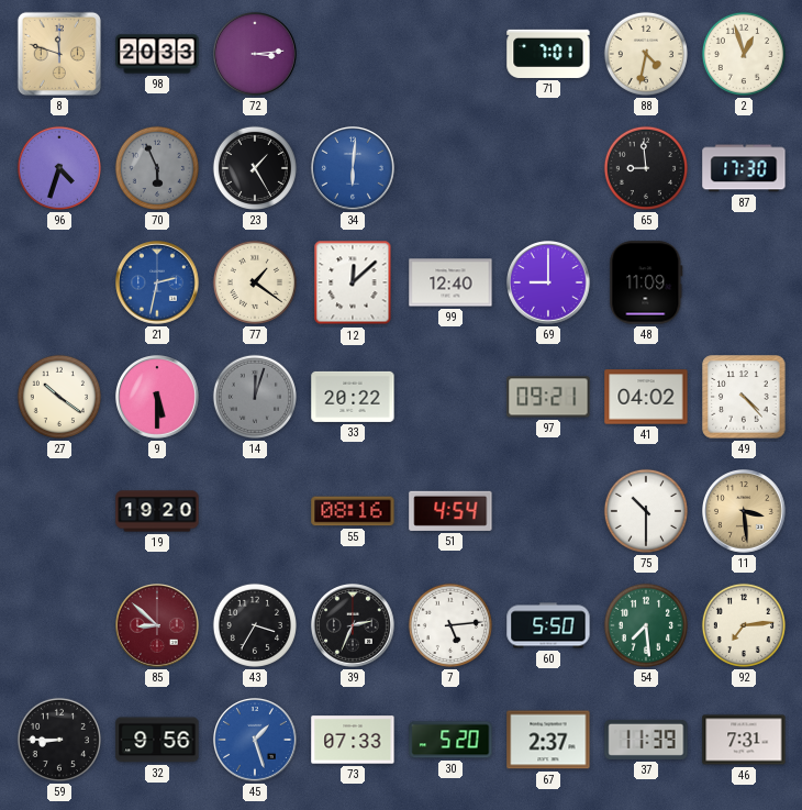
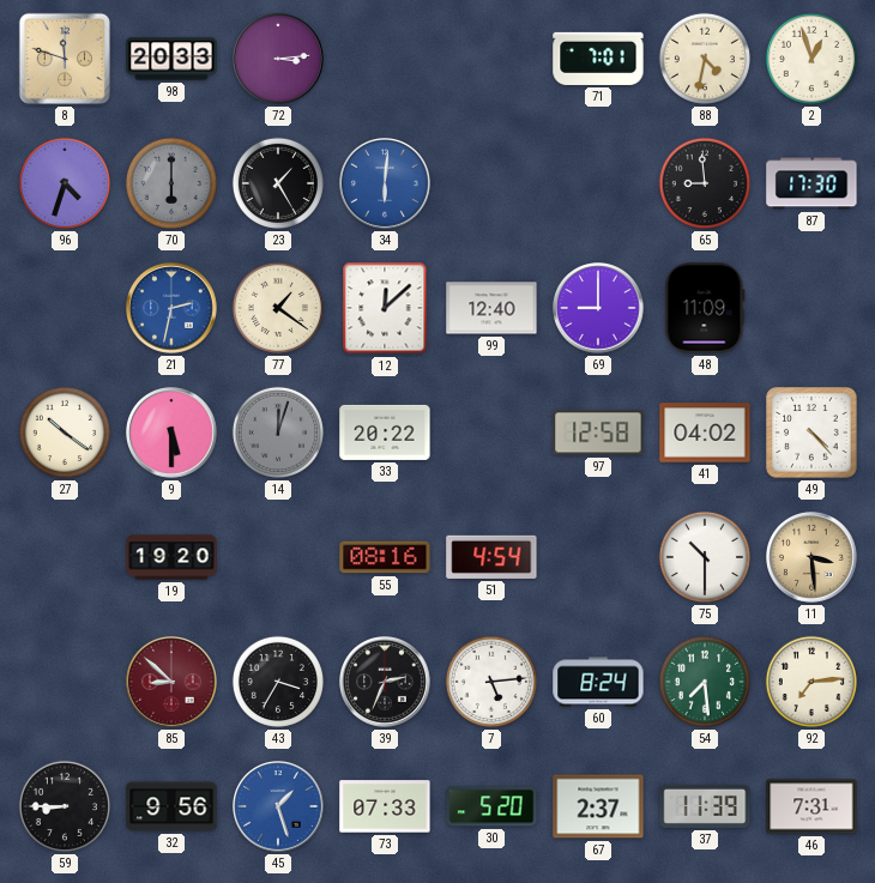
70: 5:56 -> 6:00 (171, 183)
97: 09:21 -> 12:58 (598, 433)
60: 5:50 -> 8:24 (598, 682)
